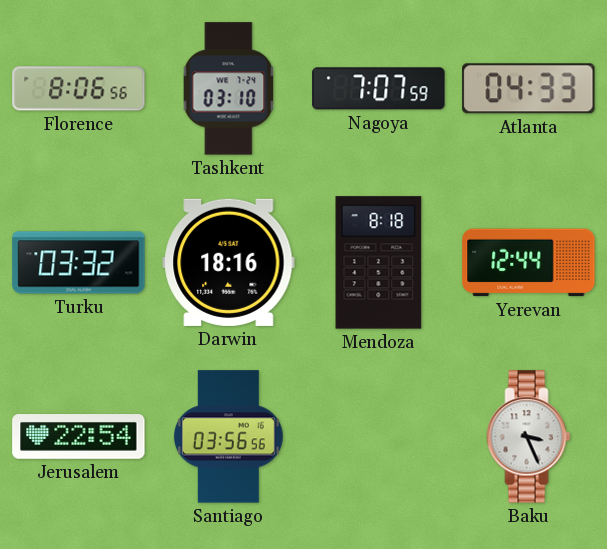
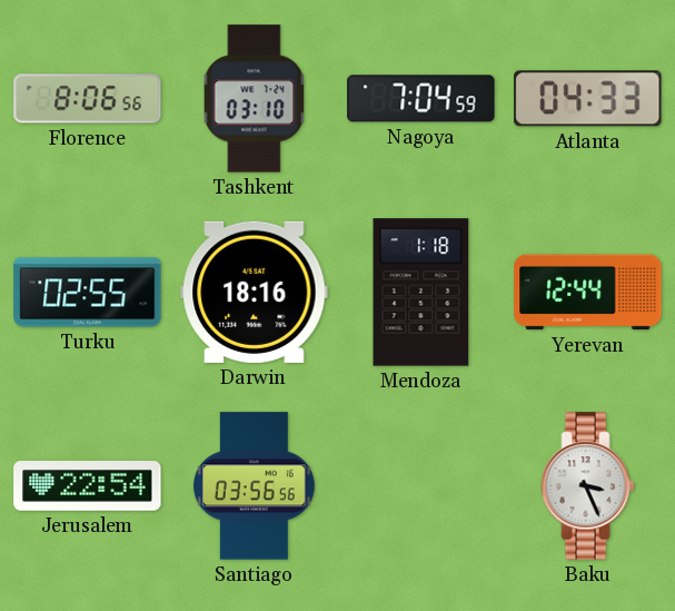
Nagoya: 7:07 -> 7:04 (421, 99)
Turku: 03:32 -> 02:55 (88, 293)
Mendoza: 8:18 -> 1:18 (421, 293)
